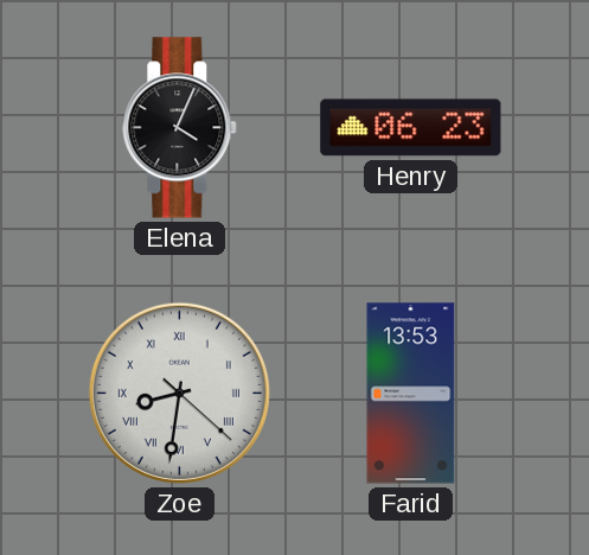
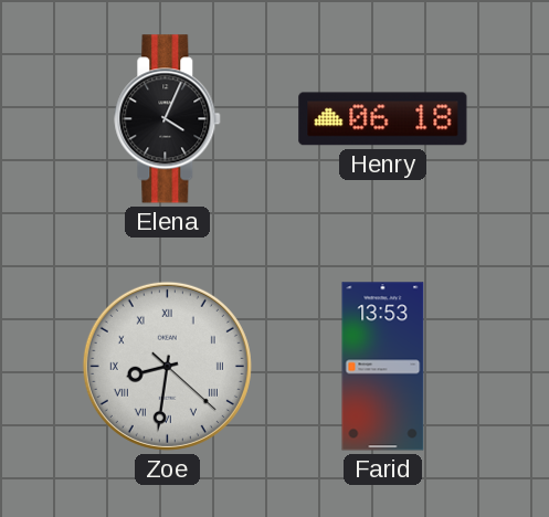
Henry: 06:23 -> 06:18 (383, 119)
